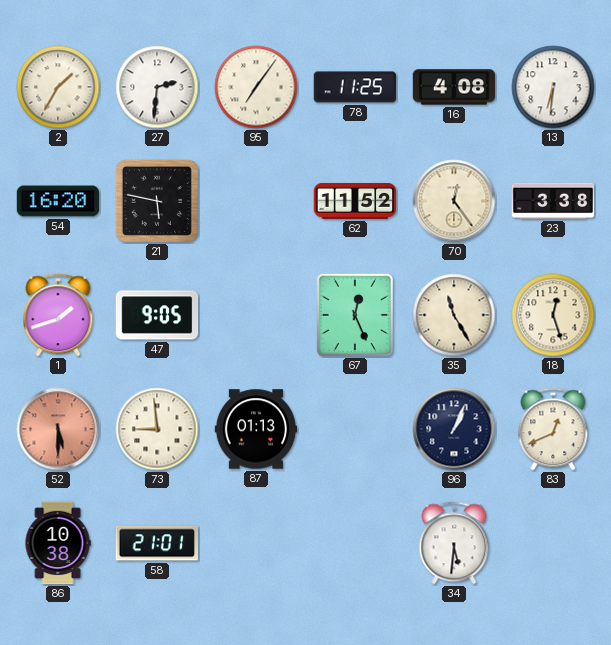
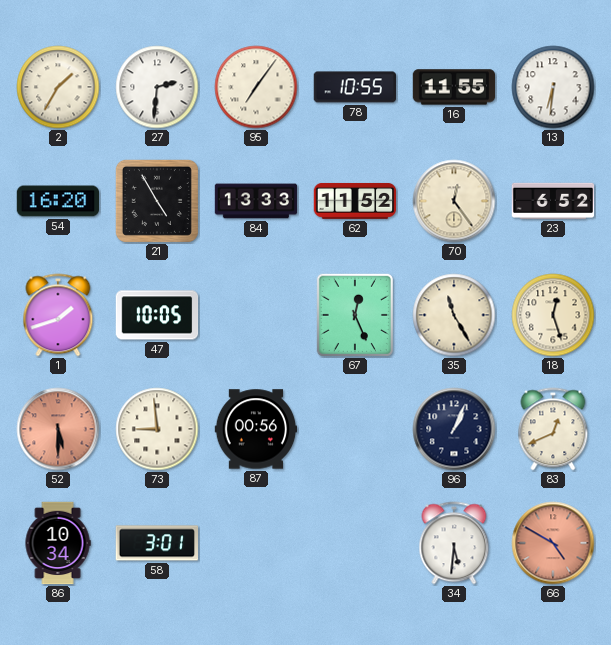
78: 11:25 -> 10:55 (355, 87)
16: 4:08 -> 11:55 (454, 87)
21: 5:47 -> 4:55 (157, 201)
84: none -> 13:33 (256, 201)
23: 3:38 -> 6:52 (553, 201)
47: 9:05 -> 10:05 (157, 315)
87: 01:13 -> 00:56 (256, 429)
86: 10:38 -> 10:34 (58, 543)
58: 21:01 -> 3:01 (157, 543)
66: none -> 4:50 (553, 543)
